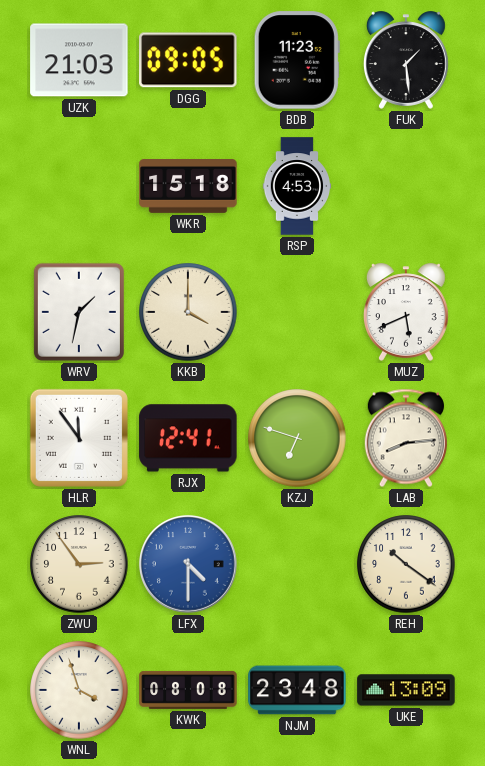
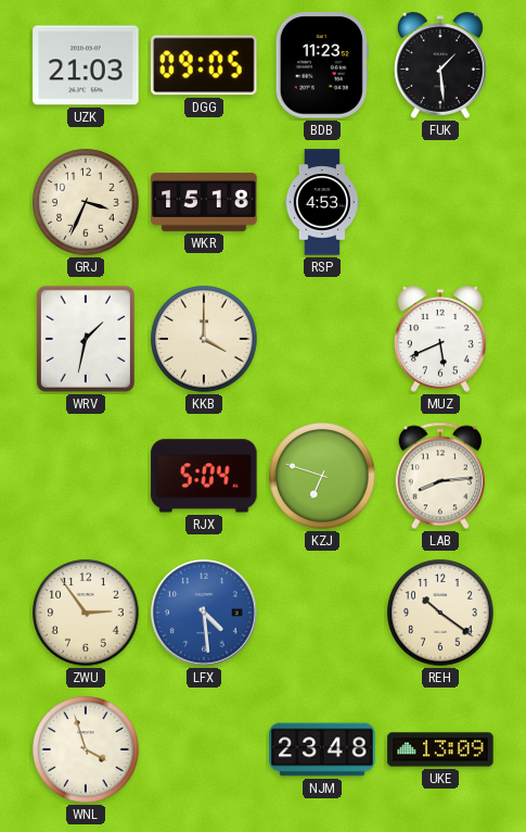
GRJ: none -> 3:34 (86, 202)
HLR: 11:54 -> none (79, 438)
RJX: 12:41 -> 5:04 (204, 476)
LFX: 4:30 -> 4:29 (204, 613)
KWK: 08:08 -> none (188, 690)
